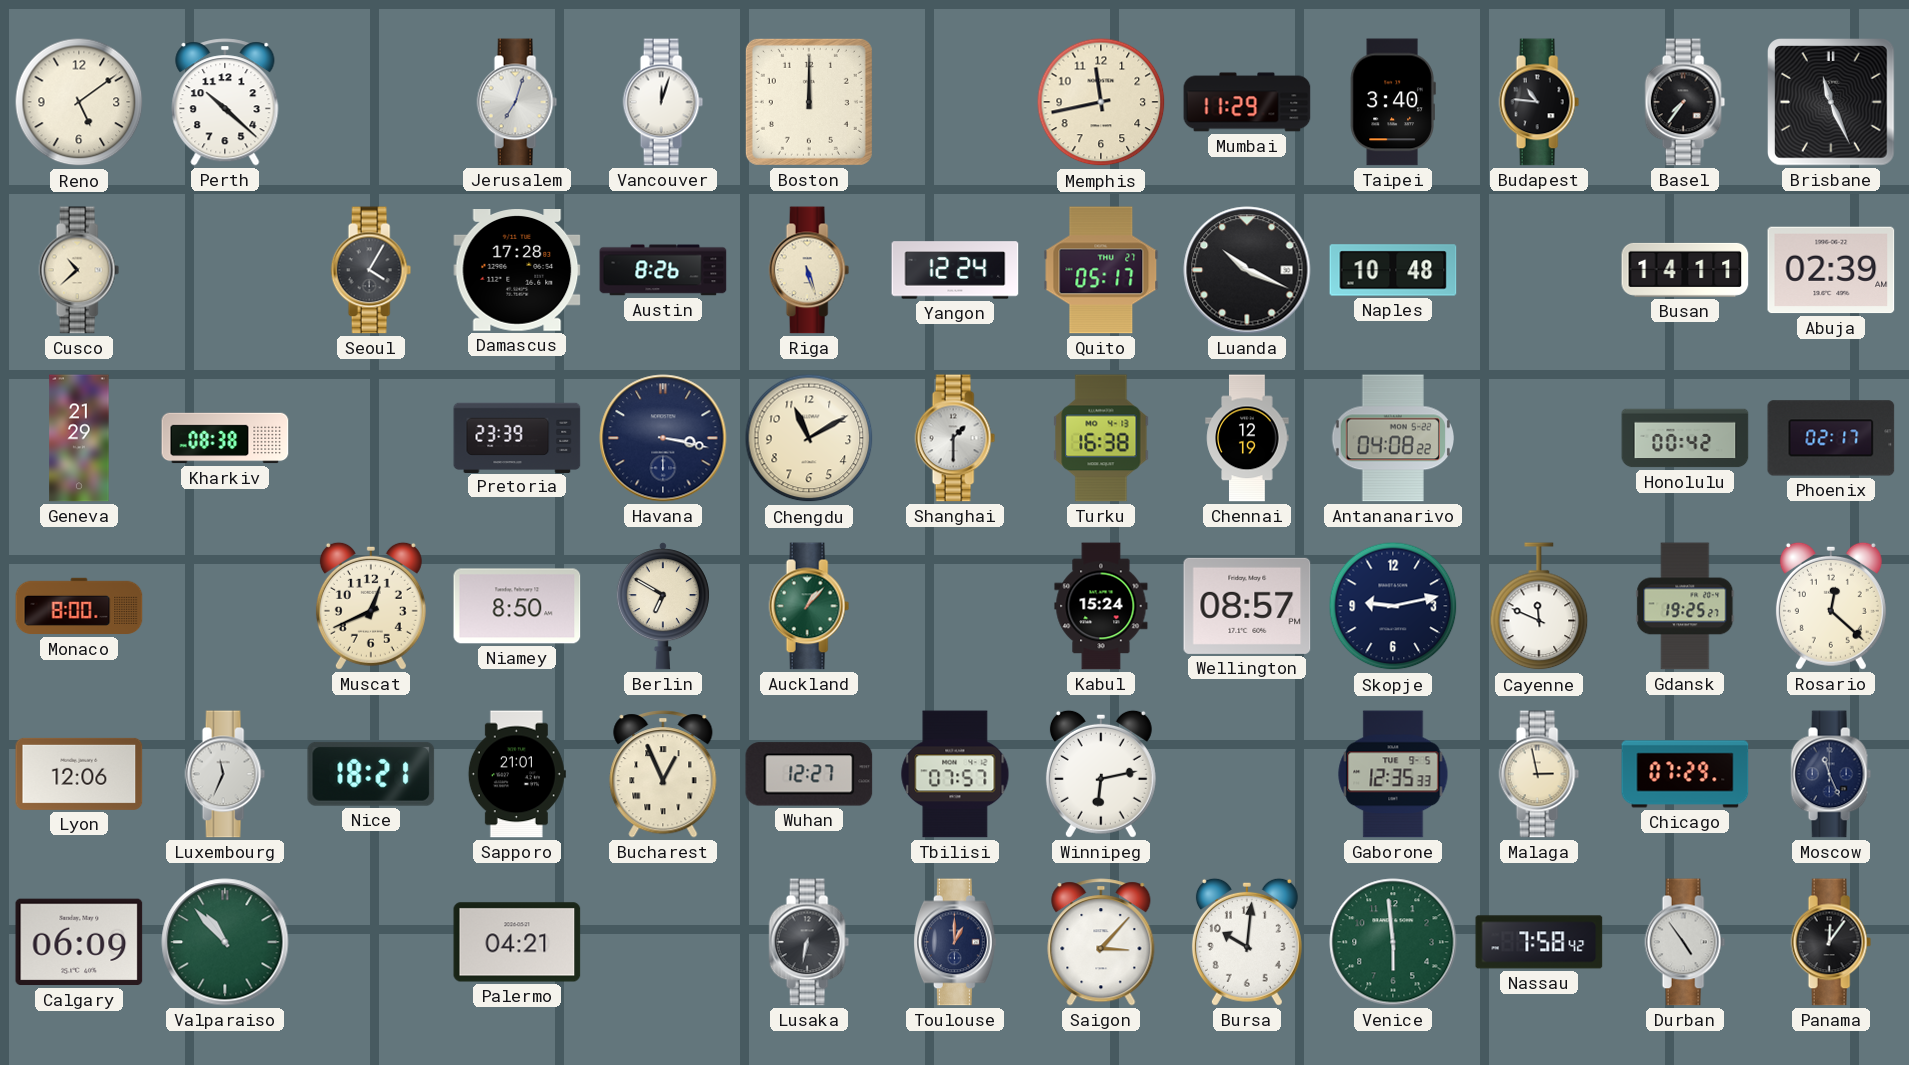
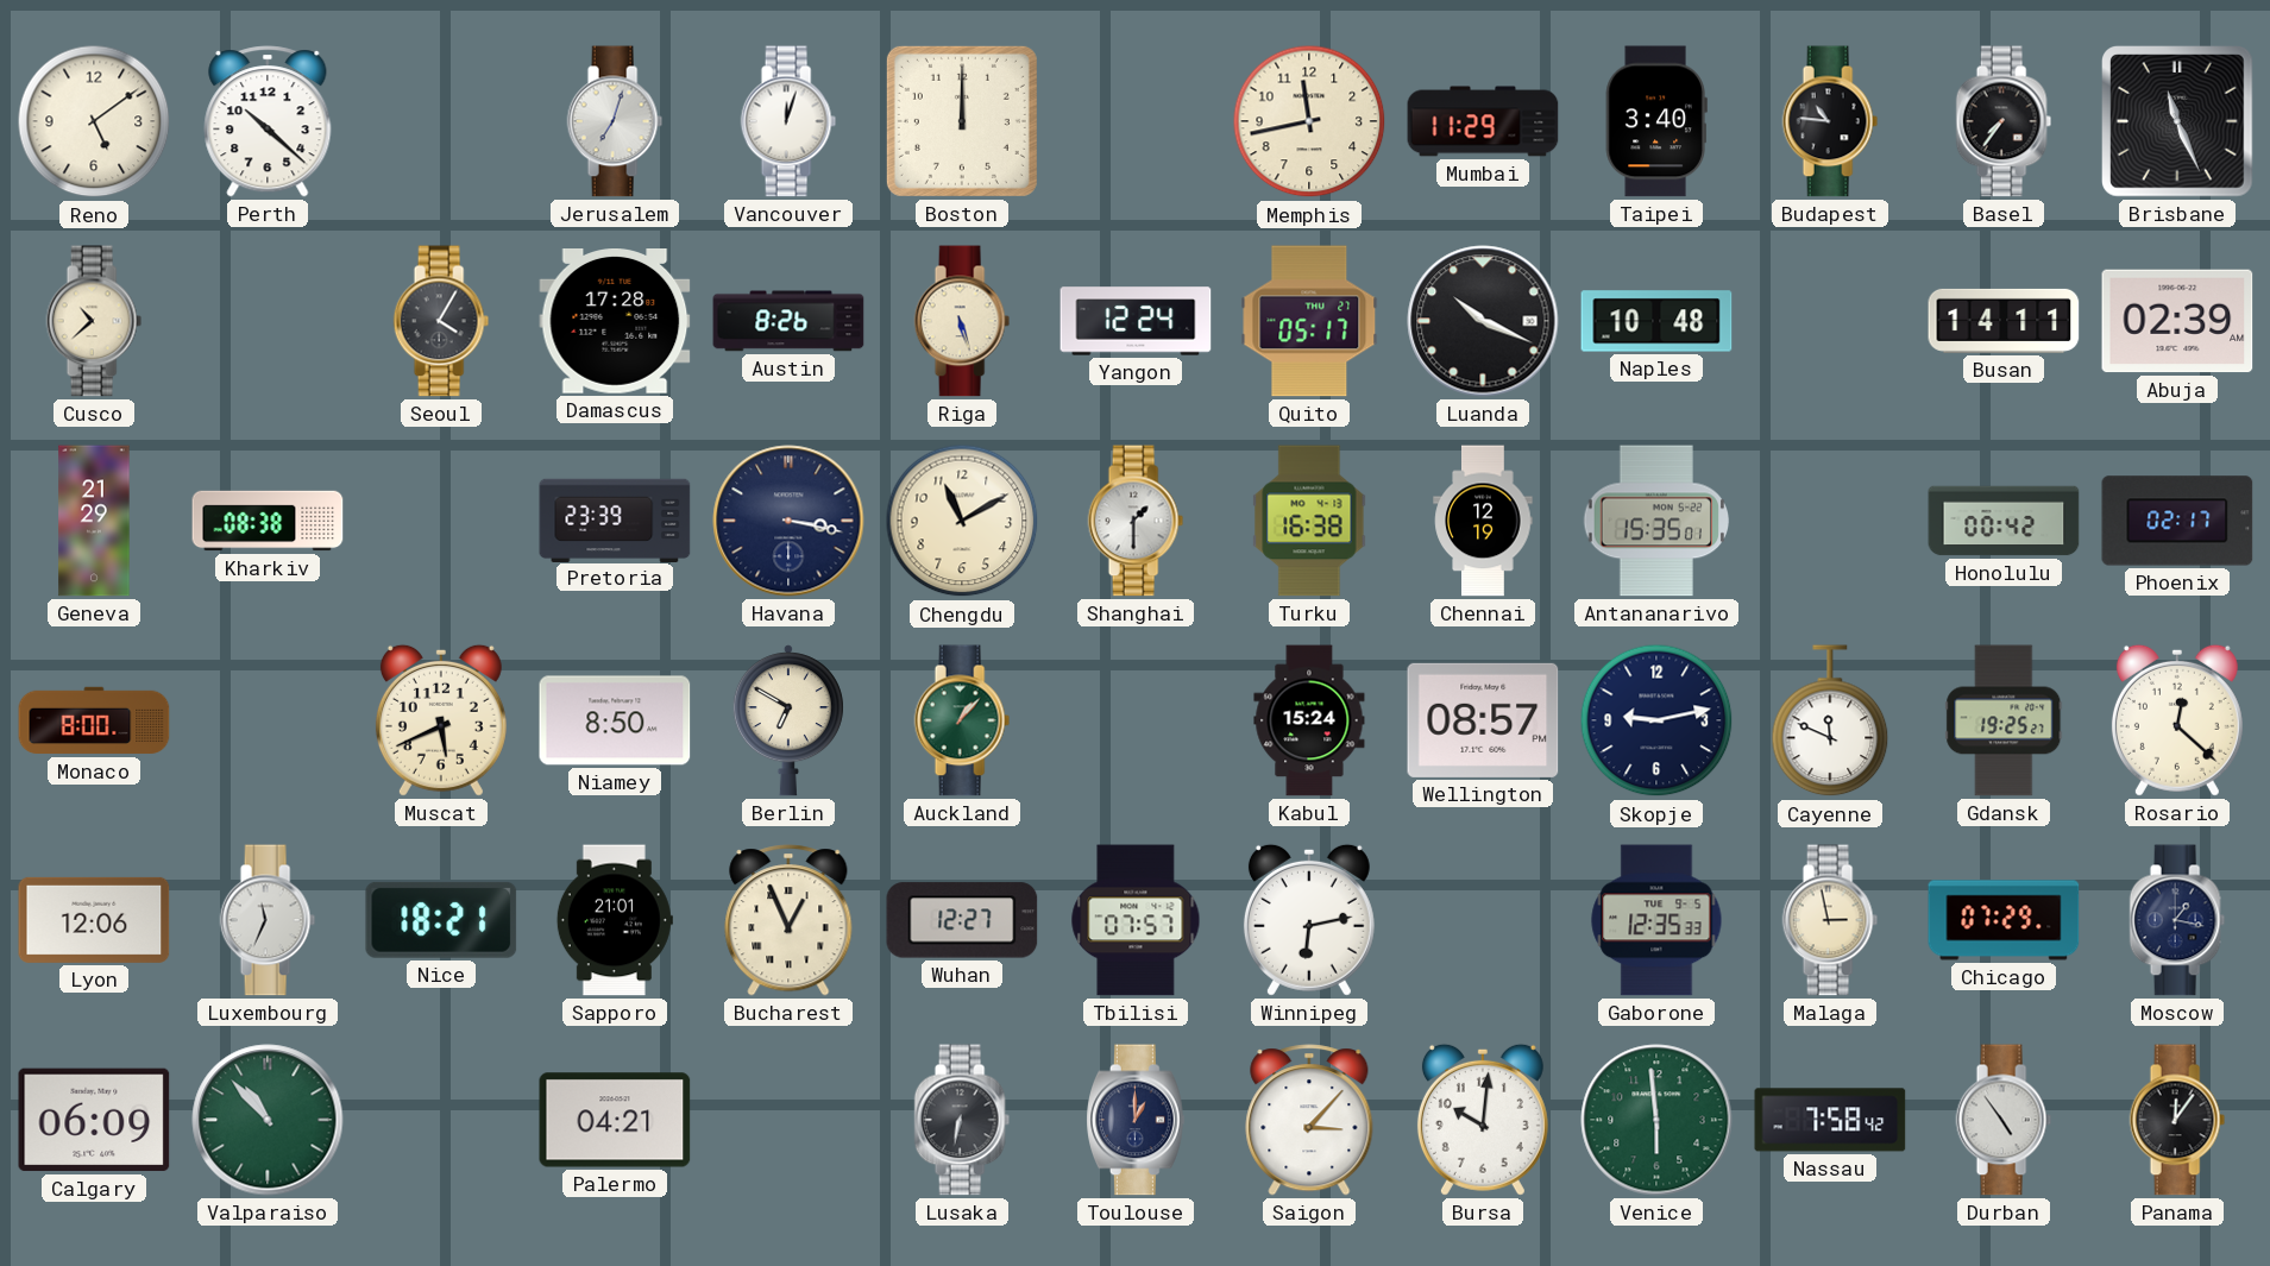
Antananarivo: 04:08 -> 15:35 (1655, 521)
Muscat: 12:41 -> 5:41 (441, 720)
Moscow: 11:26 -> 1:17 (2177, 920)
